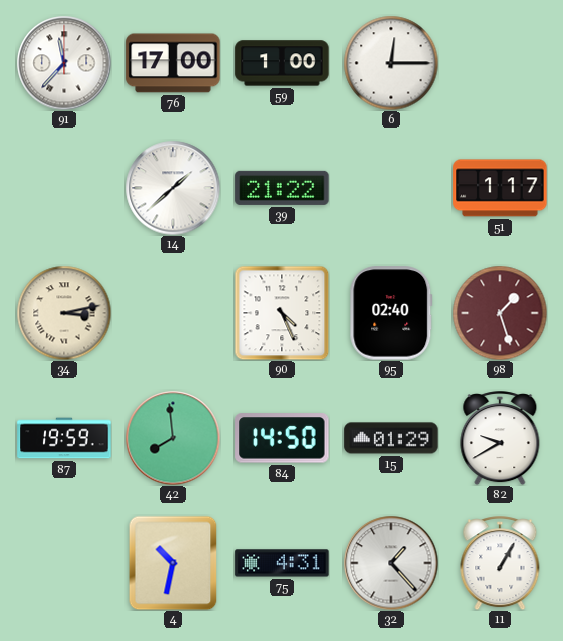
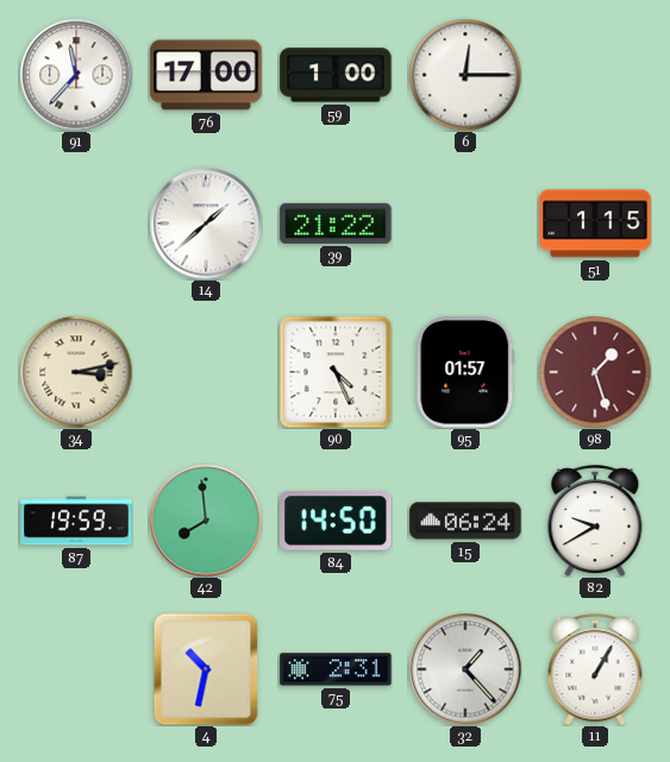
51: 1:17 -> 1:15 (595, 223)
95: 02:40 -> 01:57 (465, 372)
15: 01:29 -> 06:24 (465, 521)
75: 4:31 -> 2:31 (336, 669)
